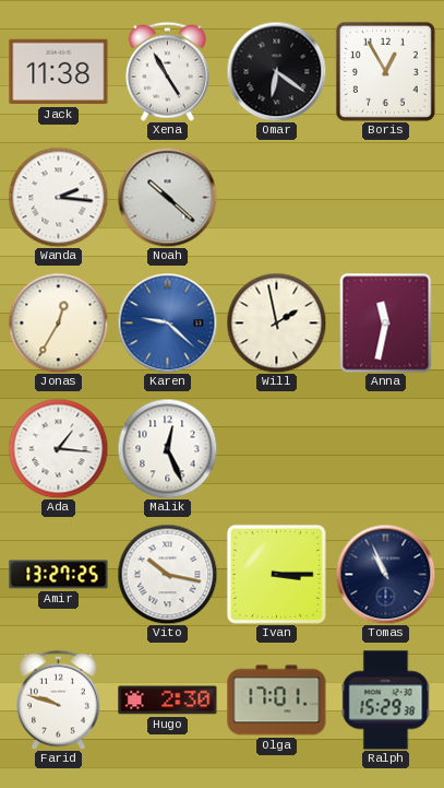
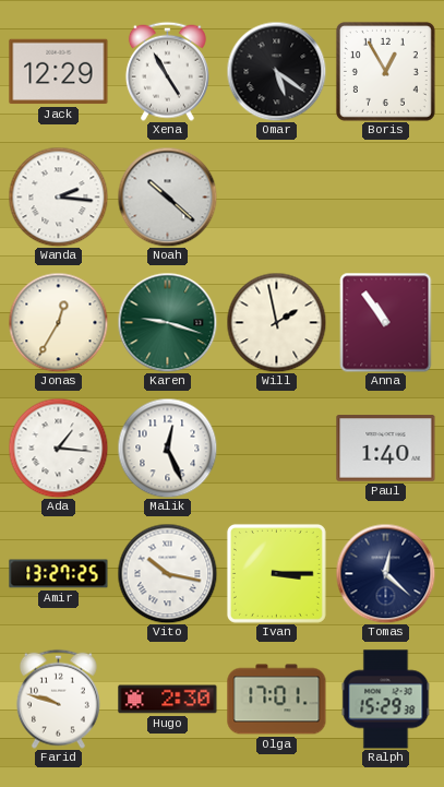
Jack: 11:38 -> 12:29 (59, 72)
Omar: 6:21 -> 5:21 (276, 71)
Karen: 9:22 -> 9:18 (167, 322)
Karen dial: blue -> green (167, 322)
Anna: 11:32 -> 10:54 (386, 323)
Paul: none -> 1:40 (386, 449)
Tomas: 10:56 -> 12:22 (385, 573)
